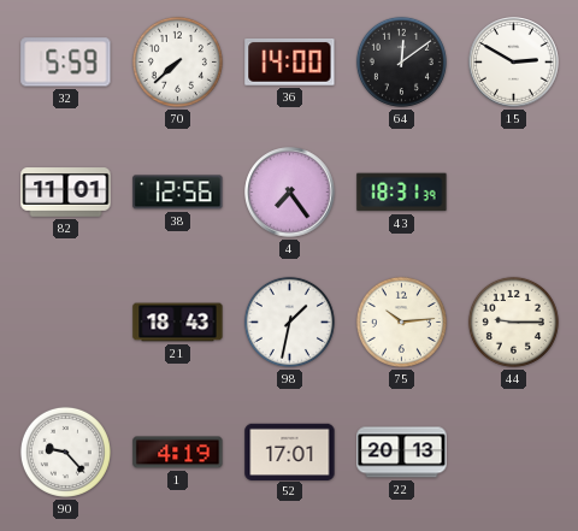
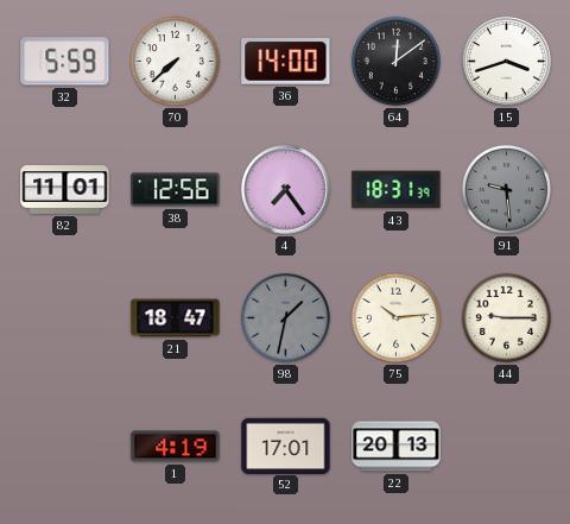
15: 2:50 -> 3:42 (507, 62)
91: none -> 9:29 (506, 189)
21: 18:43 -> 18:47 (176, 318)
98 dial: white -> grey (285, 317)
90: 9:23 -> none (65, 452)
